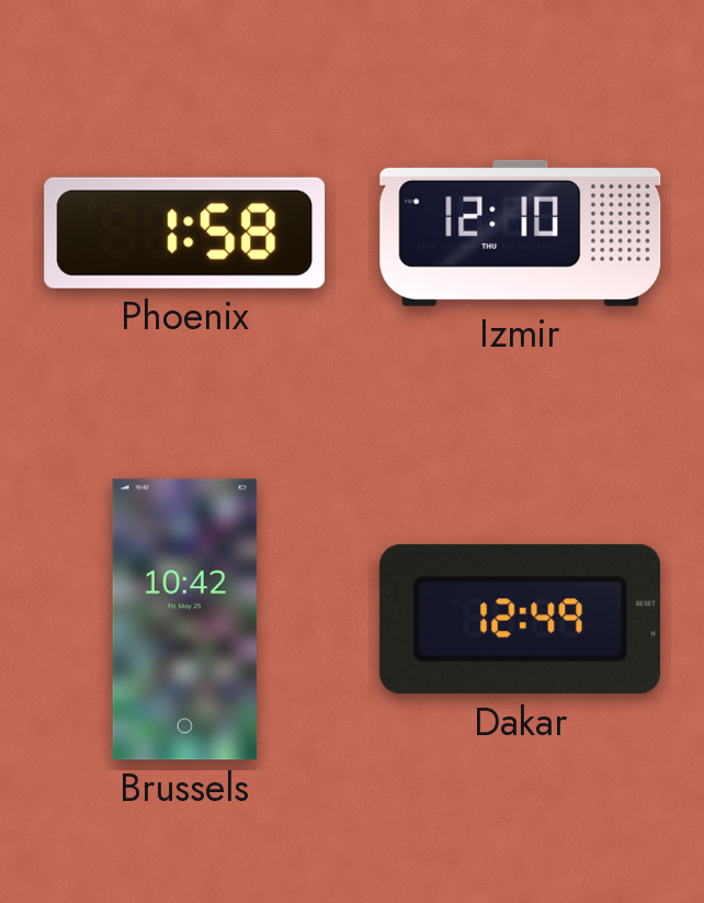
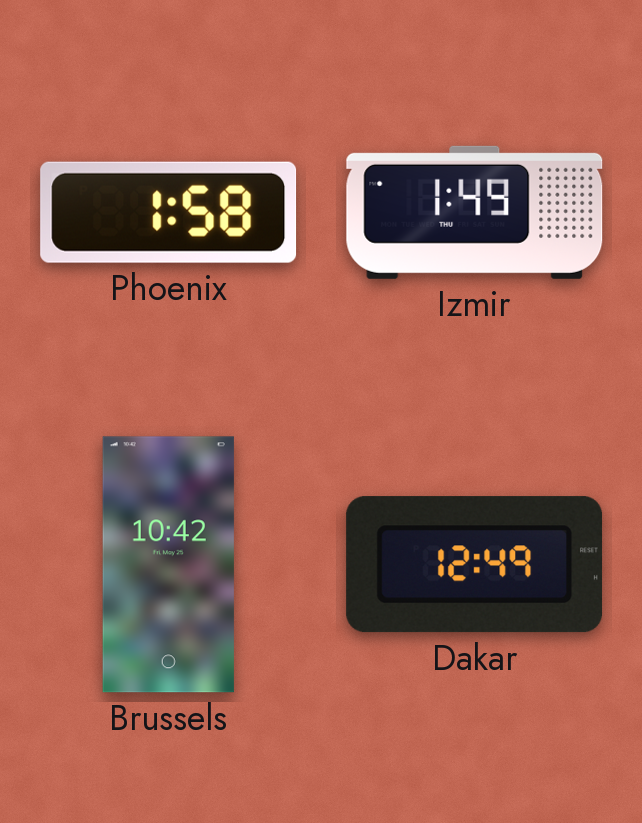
Izmir: 12:10 -> 1:49 (475, 212)
